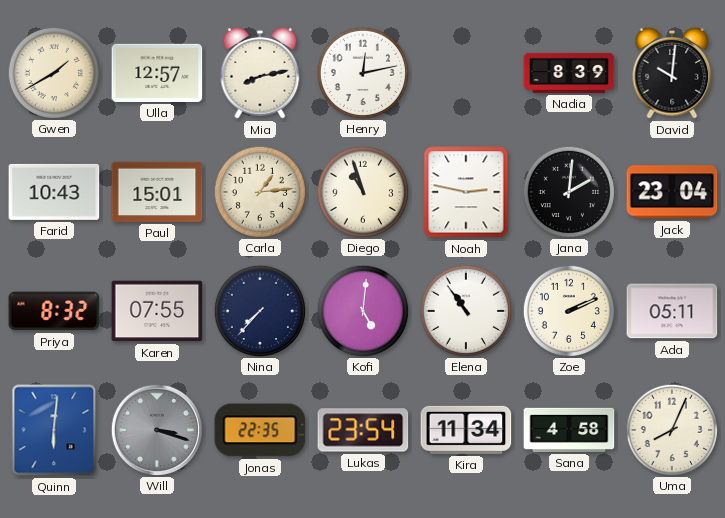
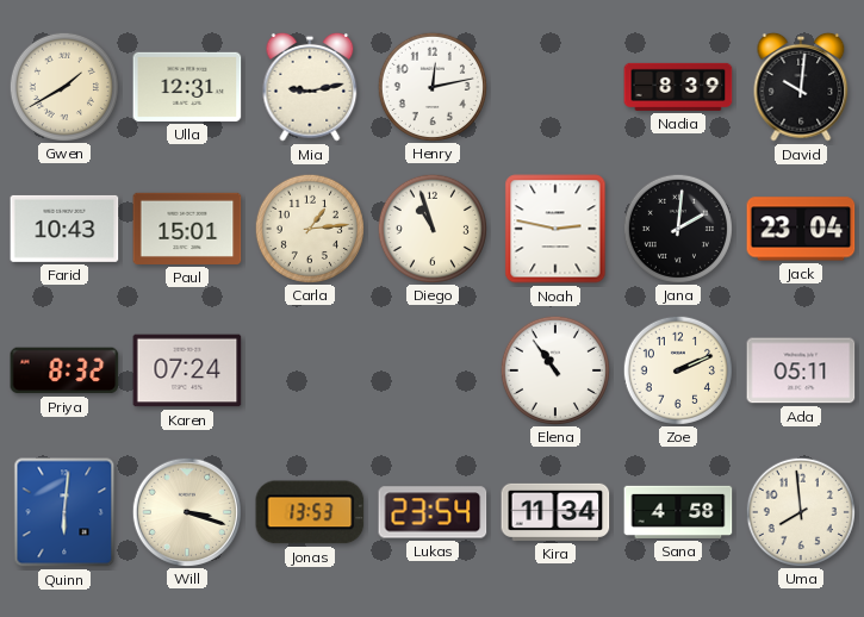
Ulla: 12:57 -> 12:31 (187, 87)
Mia: 8:13 -> 9:13 (310, 87)
Karen: 07:55 -> 07:24 (187, 370)
Nina: 7:37 -> none (259, 310)
Kofi: 5:01 -> none (362, 310)
Will dial: grey -> cream (186, 511)
Jonas: 22:35 -> 13:53 (310, 512)
Uma: 8:04 -> 7:59 (800, 511)
